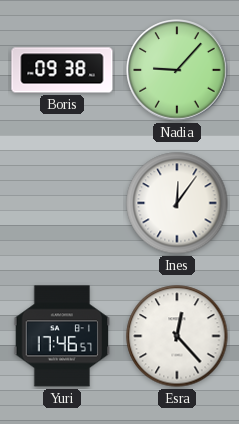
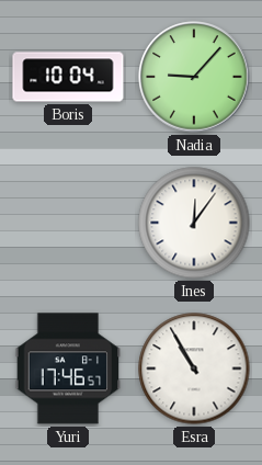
Boris: 09:38 -> 10:04 (68, 77)
Esra: 12:23 -> 10:55 (194, 368)
